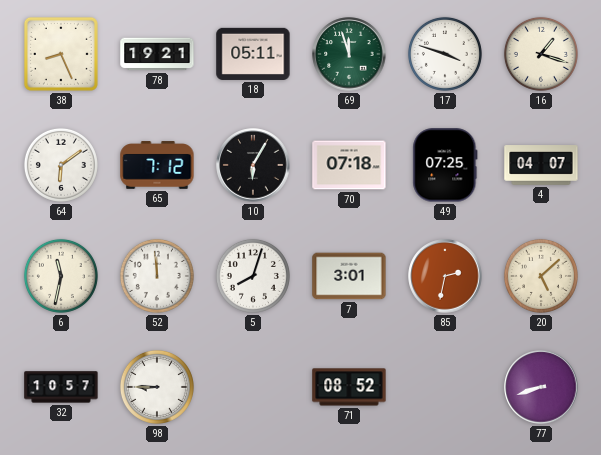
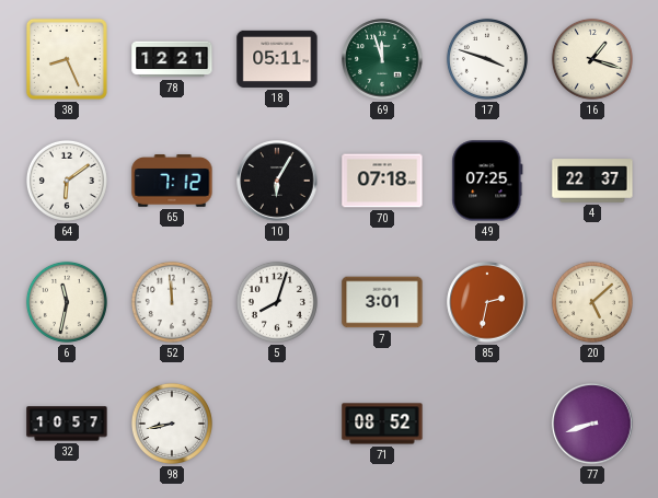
78: 19:21 -> 12:21 (172, 59)
4: 04:07 -> 22:37 (592, 181)
98: 8:45 -> 8:43 (172, 424)
